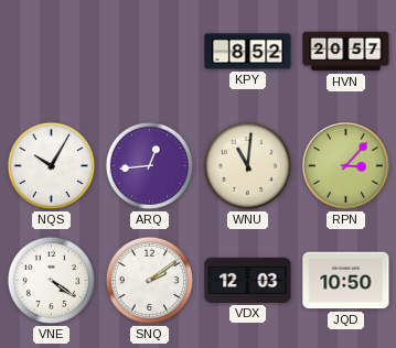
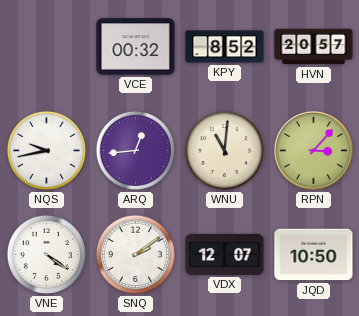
VCE: none -> 00:32 (136, 47)
NQS: 10:05 -> 9:43 (46, 150)
VDX: 12:03 -> 12:07 (225, 254)
